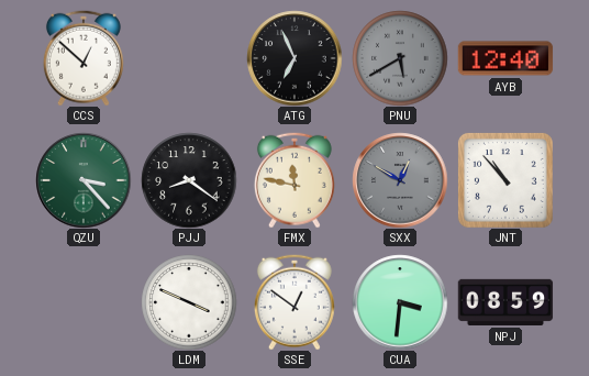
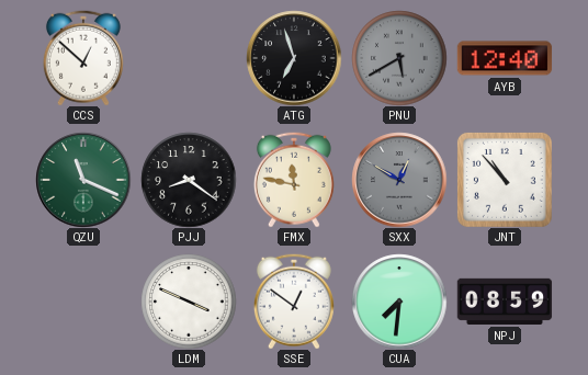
ATG: 6:56 -> 6:57 (294, 58)
QZU: 3:23 -> 11:19 (83, 180)
CUA: 3:31 -> 7:31 (399, 302)
